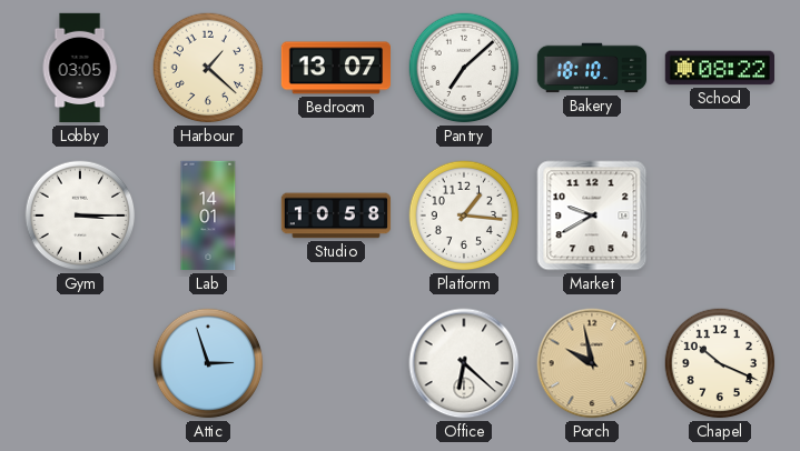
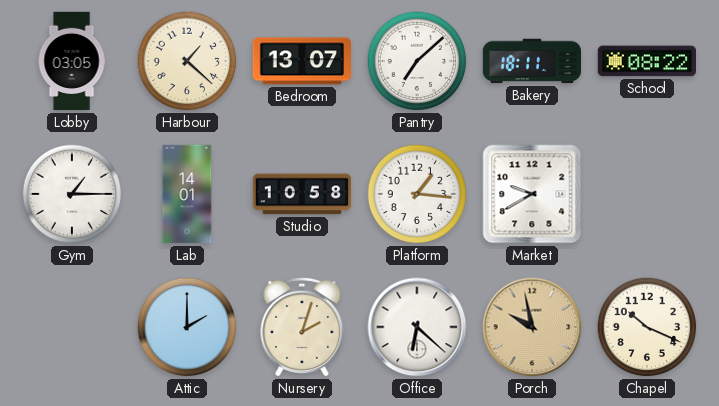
Bakery: 18:10 -> 18:11 (532, 61)
Gym: 3:15 -> 1:15 (72, 194)
Attic: 2:57 -> 2:00 (187, 327)
Nursery: none -> 2:03 (302, 327)
